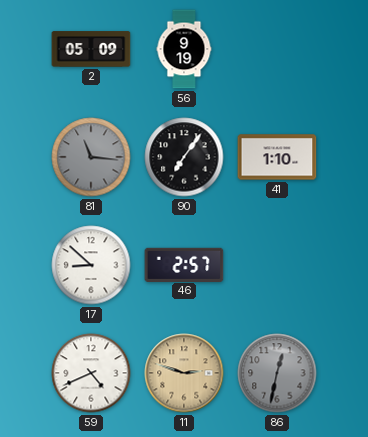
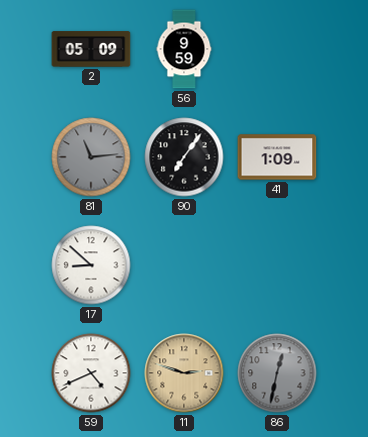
56: 9:19 -> 9:59 (184, 49)
81: 11:16 -> 11:14 (91, 157)
41: 1:10 -> 1:09 (277, 157)
46: 2:57 -> none (184, 264)
